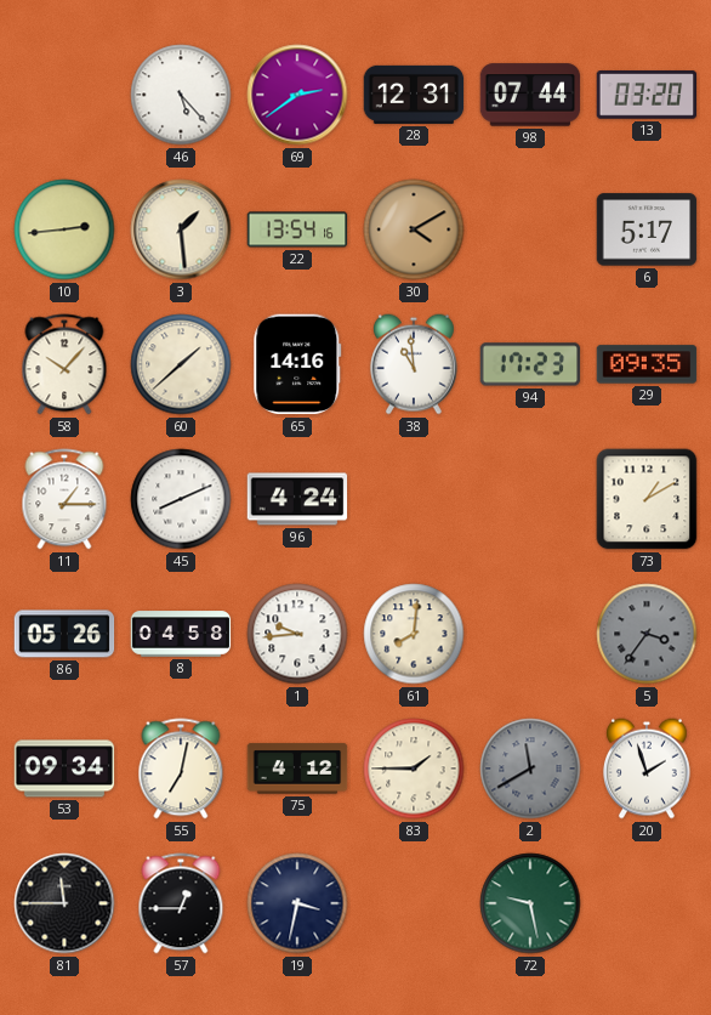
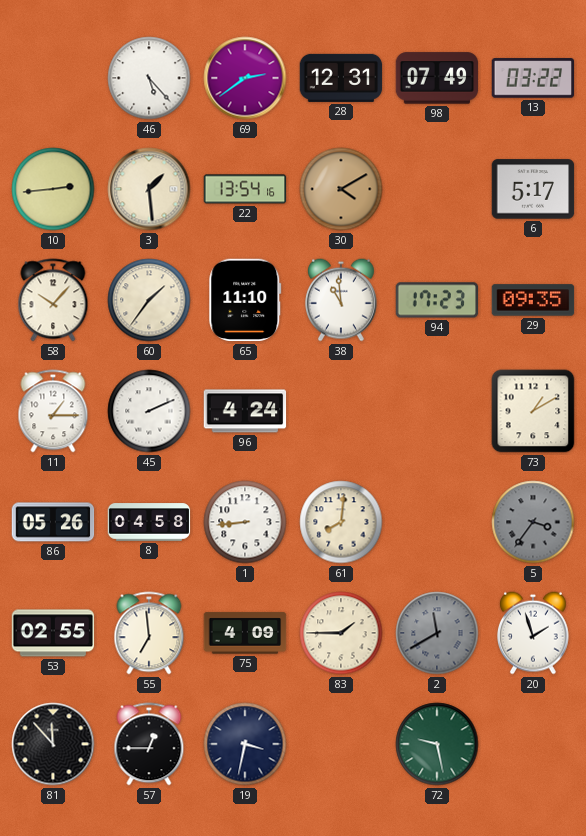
98: 07:44 -> 07:49 (437, 78)
13: 03:20 -> 03:22 (533, 78)
60: 1:38 -> 1:36 (149, 300)
65: 14:16 -> 11:10 (245, 300)
45: 8:11 -> 2:11 (149, 411)
1: 9:44 -> 8:44 (245, 522)
53: 09:34 -> 02:55 (53, 633)
55: 7:02 -> 6:59 (149, 633)
75: 4:12 -> 4:09 (245, 633)
81: 11:45 -> 11:53 (53, 744)
